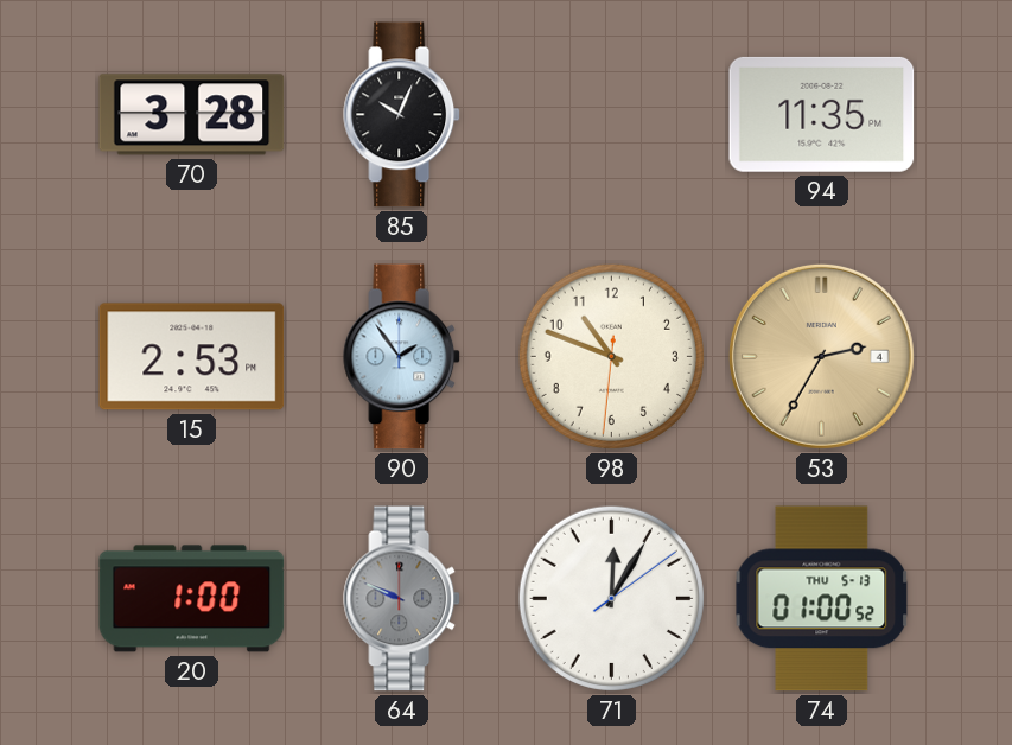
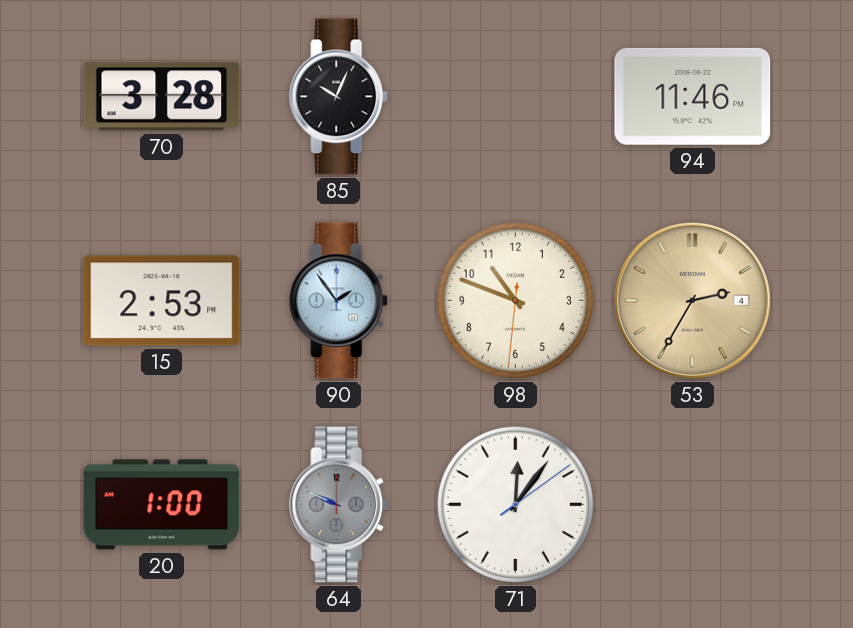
94: 11:35 -> 11:46 (693, 96)
71: 12:05 -> 12:06 (515, 504)
74: 01:00 -> none (822, 599)
